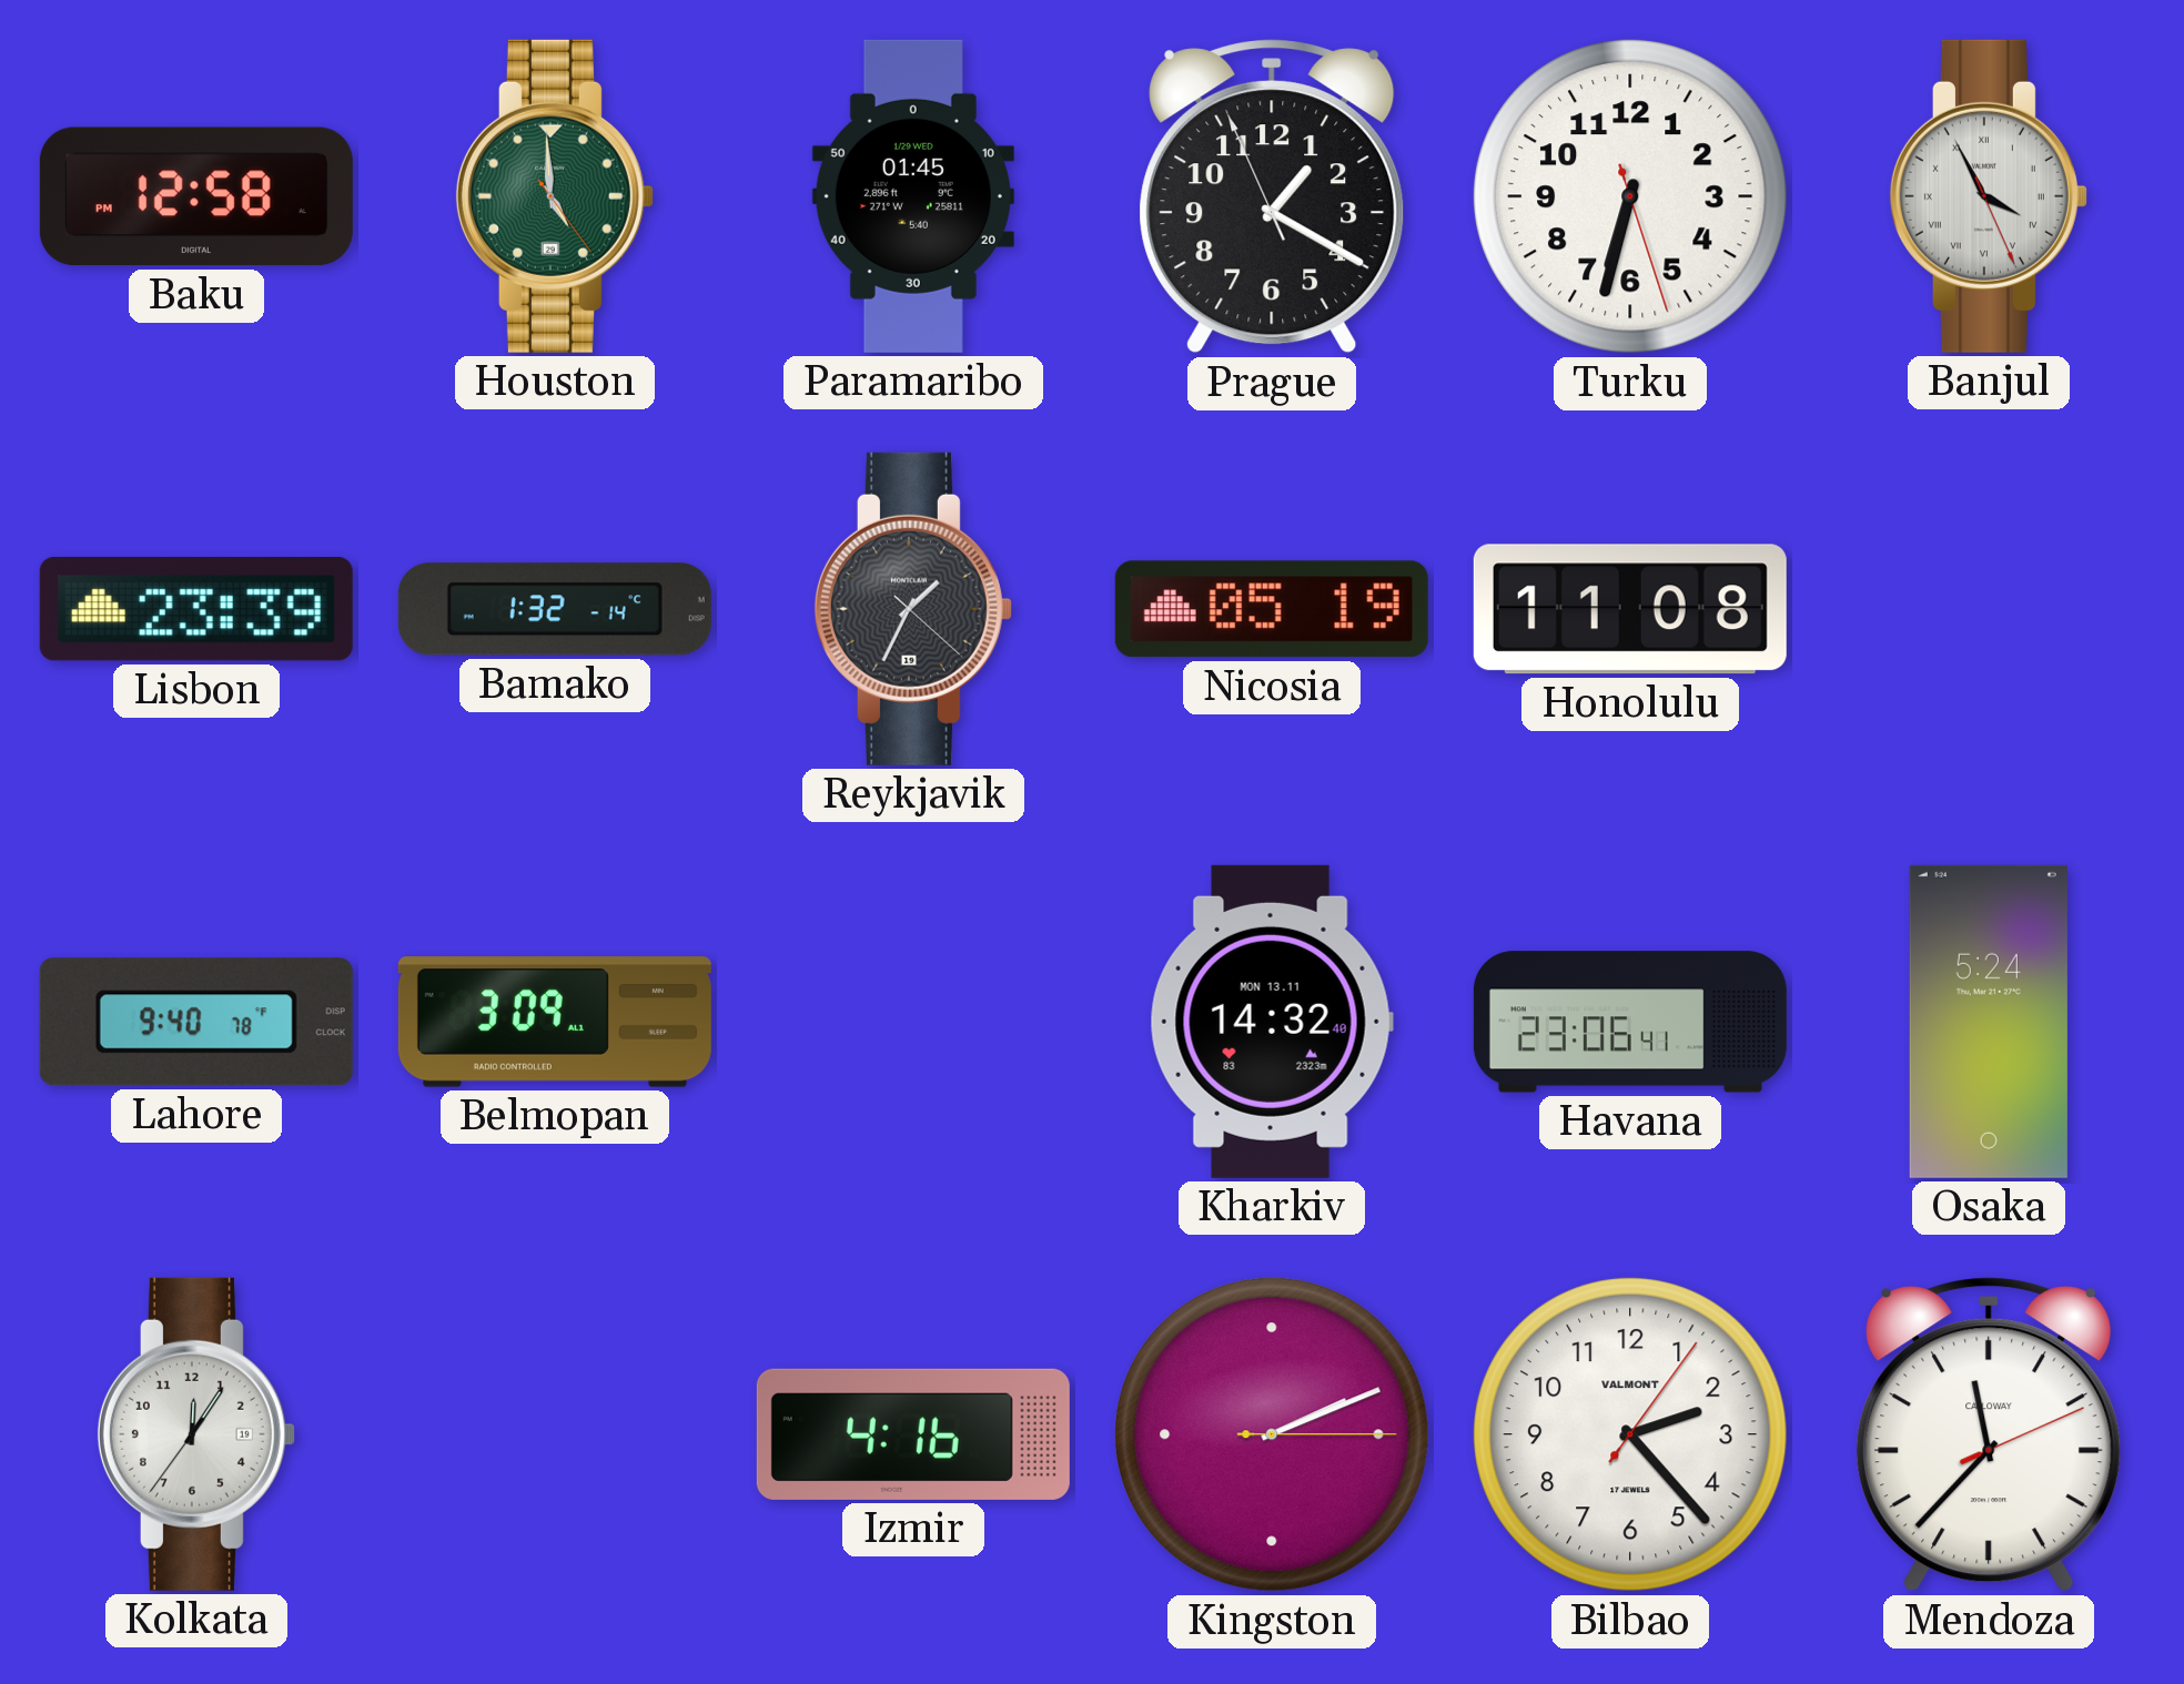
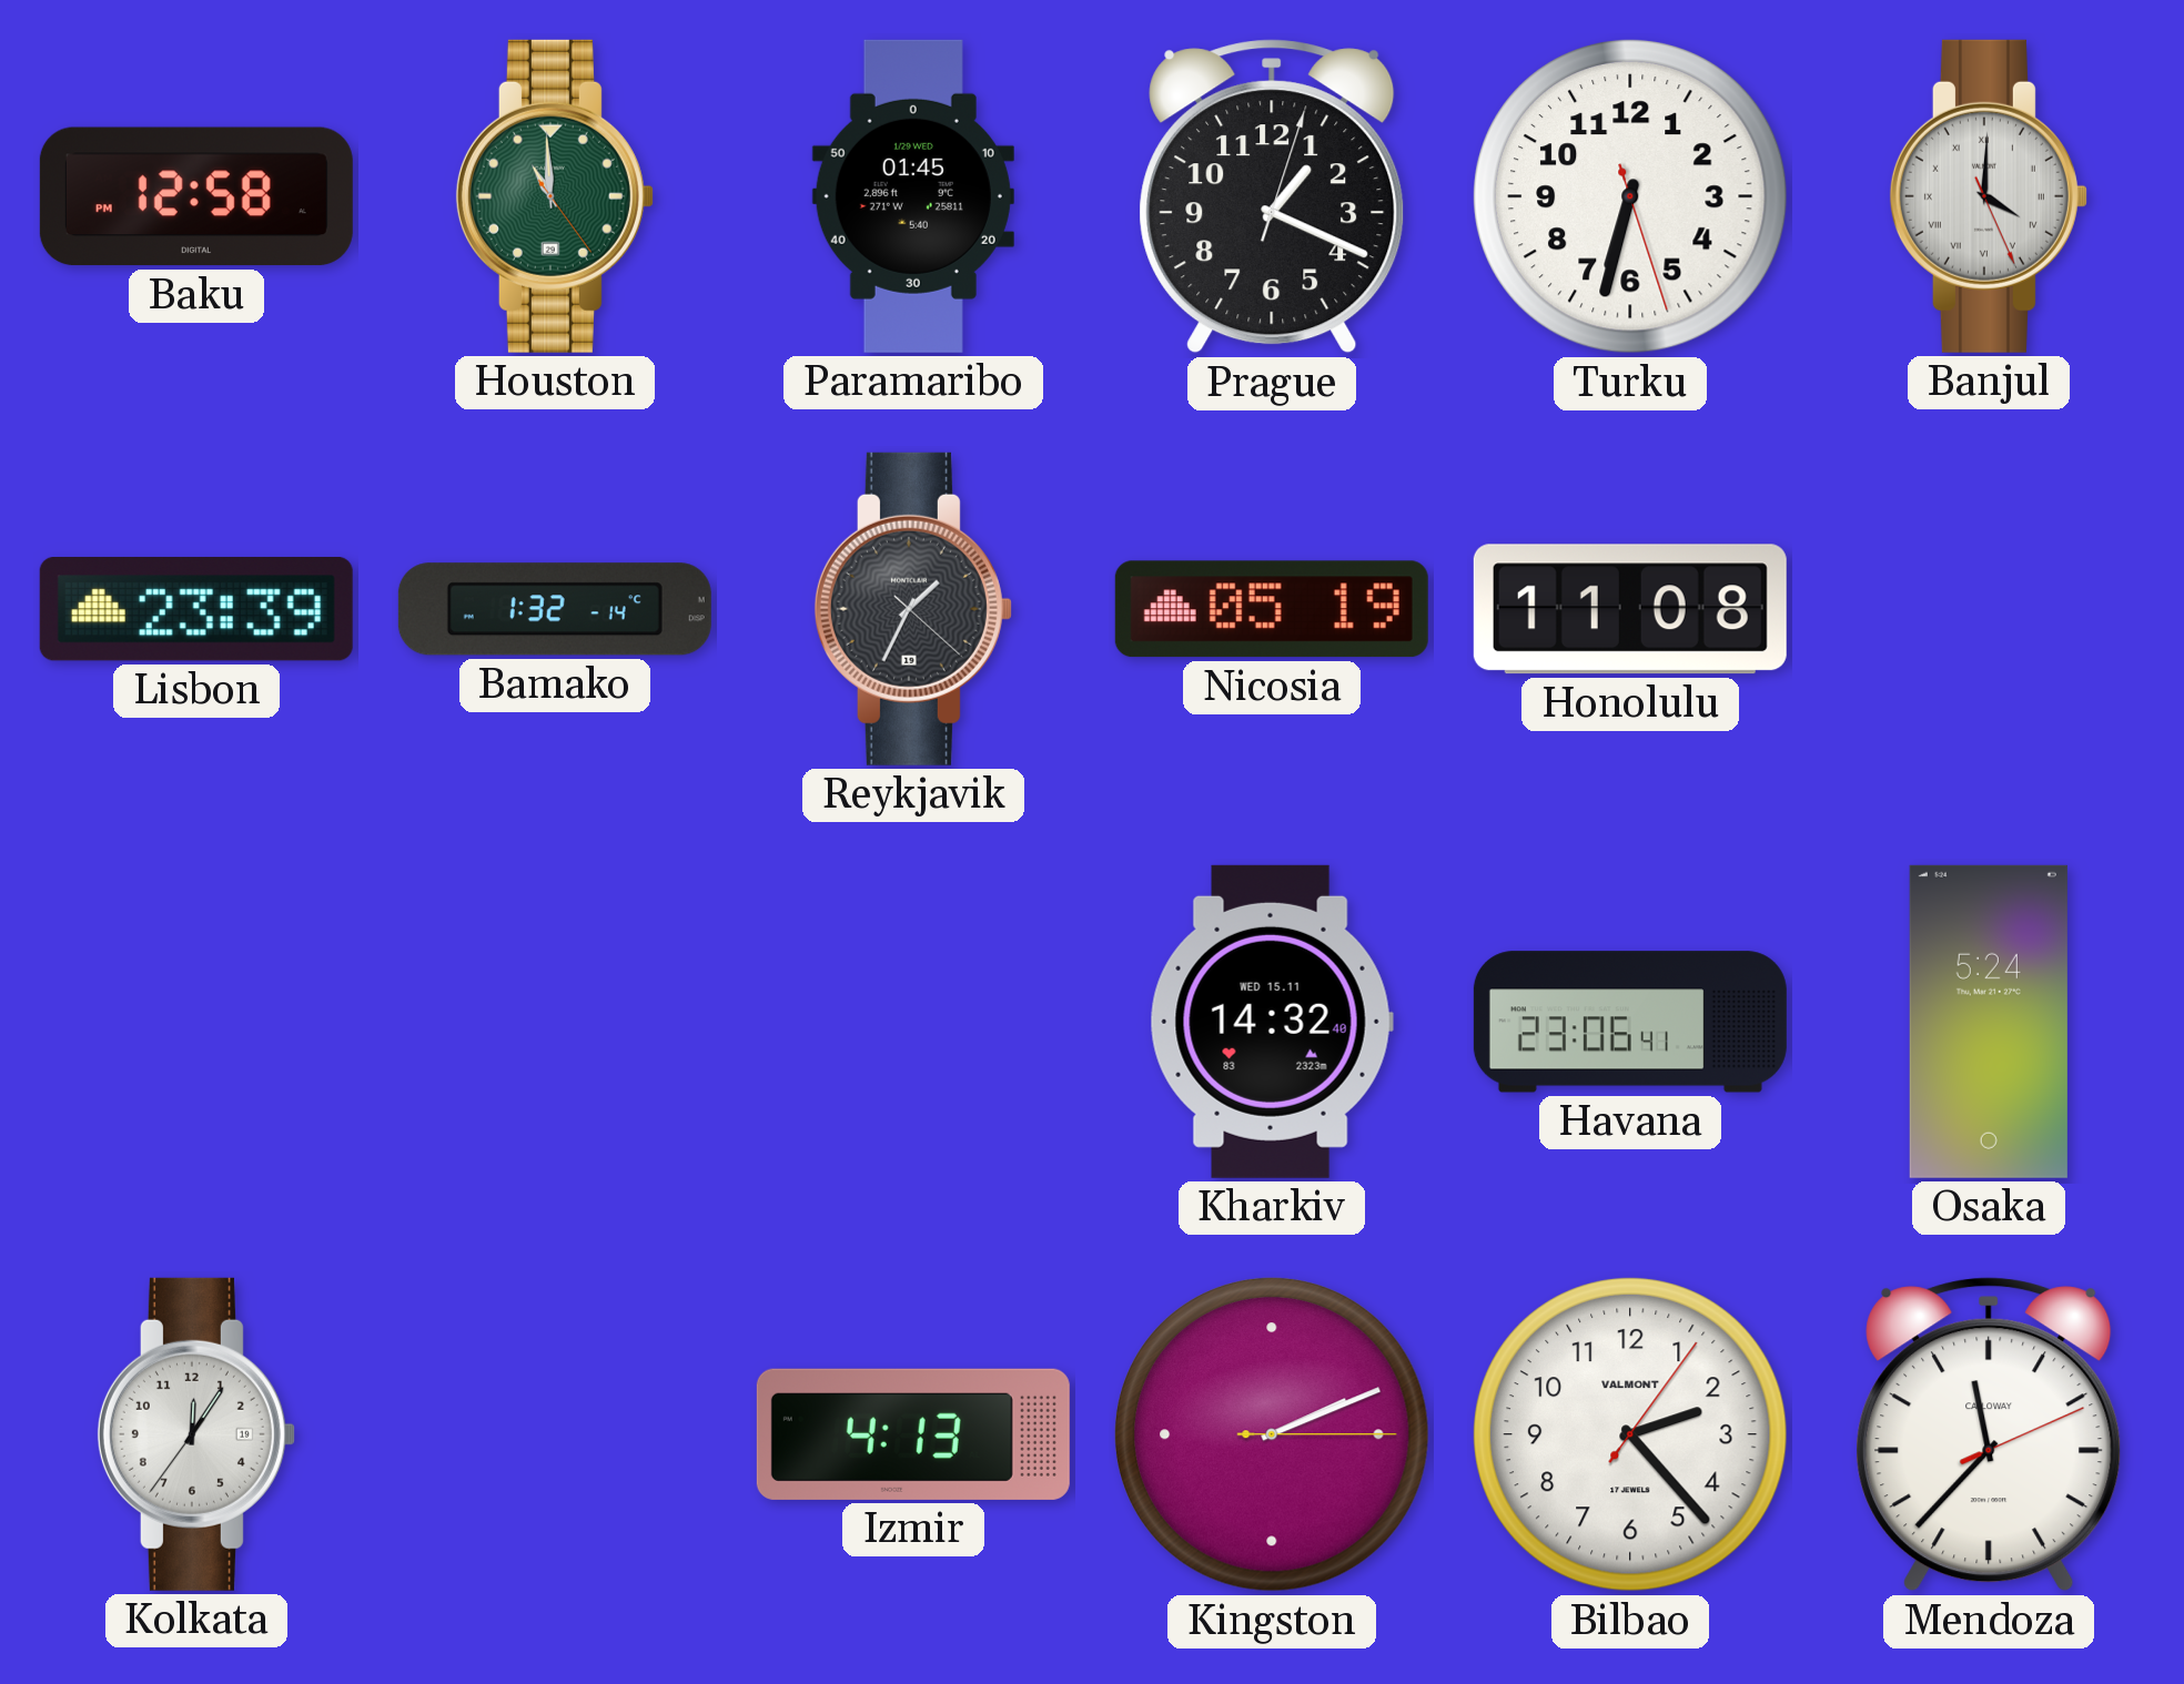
Houston: 4:59 -> 10:59 (555, 196)
Prague: 1:19:56 -> 1:19:03 (1272, 196)
Banjul: 3:55 -> 4:00 (1989, 196)
Lahore: 9:40 -> none (196, 1022)
Belmopan: 3:09 -> none (555, 1022)
Kharkiv date: MON 13.11 -> WED 15.11 (1272, 1022)
Izmir: 4:16 -> 4:13 (913, 1434)
